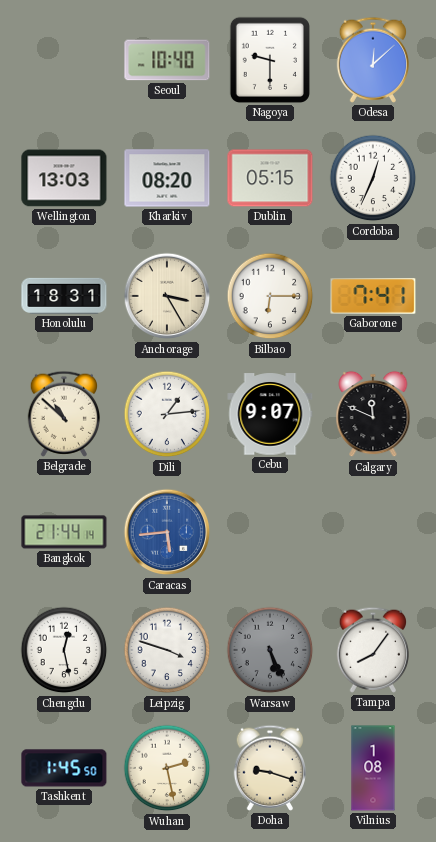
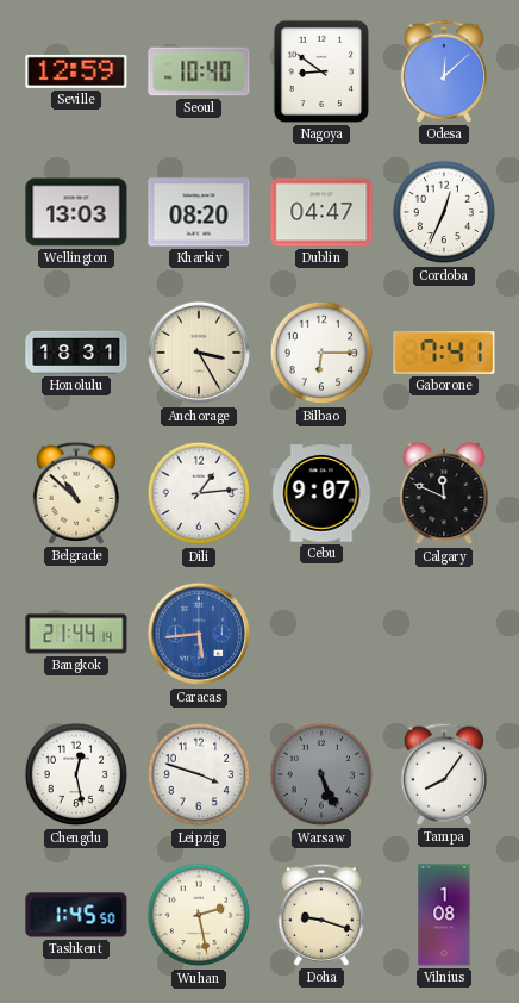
Seville: none -> 12:59 (76, 71)
Nagoya: 9:30 -> 8:51 (321, 71)
Dublin: 05:15 -> 04:47 (321, 212)
